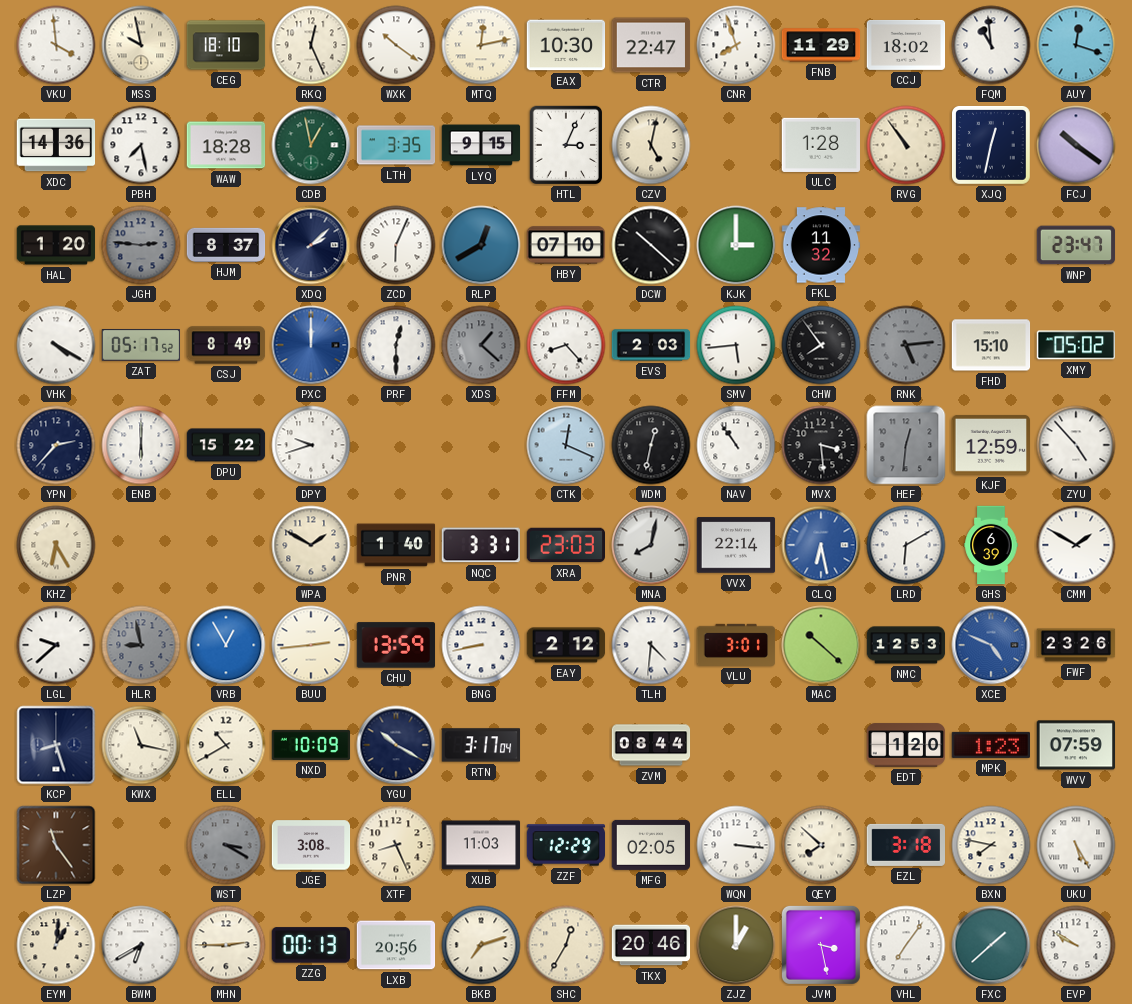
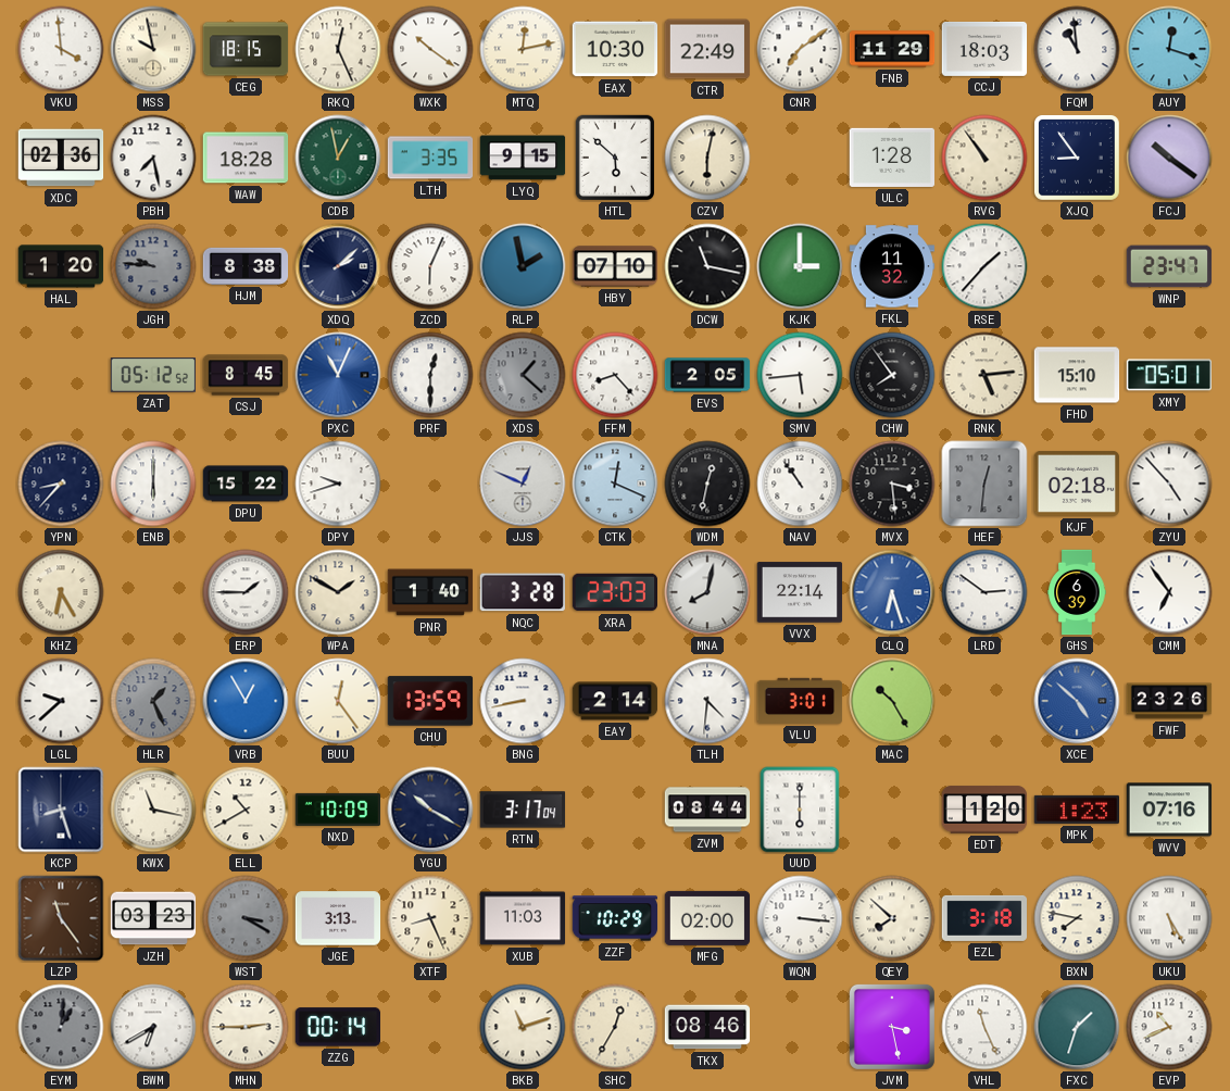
CEG: 18:10 -> 18:15 (246, 49)
CTR: 22:47 -> 22:49 (707, 49)
CNR: 7:57 -> 7:09 (800, 49)
CCJ: 18:02 -> 18:03 (984, 49)
XDC: 14:36 -> 02:36 (61, 158)
HTL: 3:04 -> 5:52 (615, 158)
CZV: 5:02 -> 6:02 (707, 158)
XJQ: 12:32 -> 8:54 (1078, 158)
JGH: 2:46 -> 9:46 (153, 266)
HJM: 8:37 -> 8:38 (246, 266)
RLP: 12:40 -> 1:58 (523, 266)
DCW: 10:22 -> 11:17 (707, 266)
RSE: none -> 1:37 (984, 266)
VHK: 4:20 -> none (56, 345)
ZAT: 05:17 -> 05:12 (152, 375)
CSJ: 8:49 -> 8:45 (246, 375)
PXC: 12:00 -> 11:04 (338, 375)
EVS: 2:03 -> 2:05 (707, 375)
RNK dial: grey -> cream (984, 375)
XMY: 05:02 -> 05:01 (1168, 375)
YPN: 2:37 -> 8:37 (61, 484)
JJS: none -> 12:49 (523, 484)
KJF: 12:59 -> 02:18 (1077, 484)
ERP: none -> 1:45 (246, 592)
NQC: 3:31 -> 3:28 (523, 592)
CLQ: 6:28 -> 6:27 (892, 592)
LRD: 6:10 -> 2:51 (984, 592)
CMM: 1:50 -> 6:54 (1169, 592)
HLR: 8:58 -> 1:26 (153, 701)
BUU: 2:44 -> 12:24 (338, 701)
EAY: 2:12 -> 2:14 (615, 701)
MAC: 10:22 -> 10:25 (892, 701)
NMC: 12:53 -> none (906, 645)
XCE: 4:49 -> 4:52 (1077, 701)
UUD: none -> 6:00 (800, 810)
WVV: 07:59 -> 07:16 (1169, 810)
JZH: none -> 03:23 (153, 918)
JGE: 3:08 -> 3:13 (338, 918)
ZZF: 12:29 -> 10:29 (615, 918)
MFG: 02:05 -> 02:00 (707, 918)
EYM dial: cream -> grey (61, 1027)
ZZG: 00:13 -> 00:14 (337, 1027)
LXB: 20:56 -> none (396, 945)
BKB: 7:12 -> 11:12 (523, 1027)
TKX: 20:46 -> 08:46 (707, 1027)
ZJZ: 1:00 -> none (736, 945)
VHL: 7:06 -> 11:26 (984, 1027)
FXC: 1:38 -> 1:33 (1077, 1027)
EVP: 9:50 -> 10:41 (1169, 1027)
